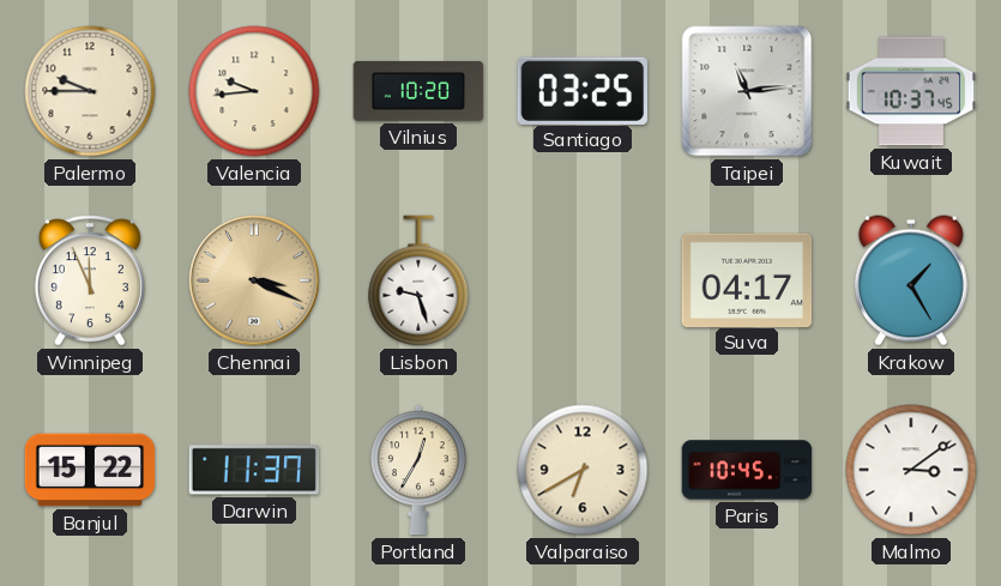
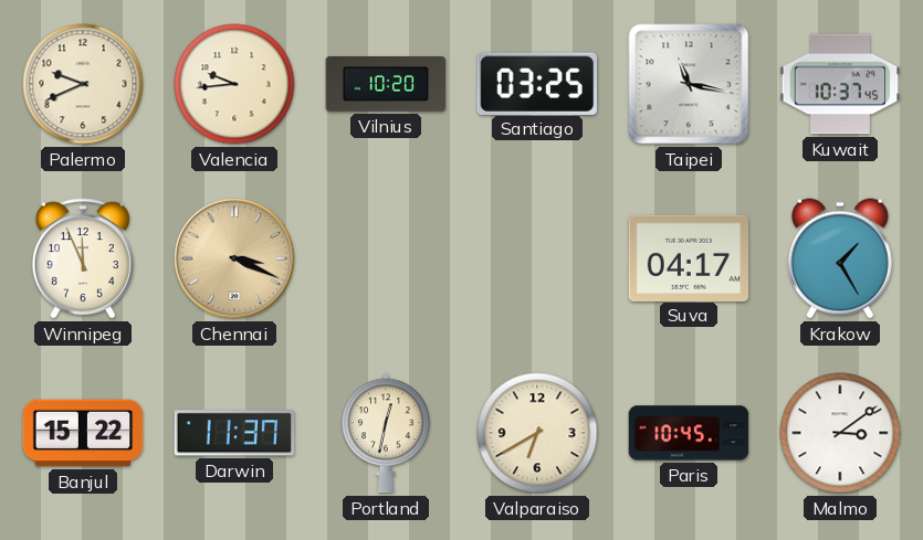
Palermo: 9:45 -> 9:41 (83, 84)
Taipei: 11:14 -> 11:17 (689, 84)
Lisbon: 9:27 -> none (418, 280)
Portland: 12:35 -> 12:32 (386, 433)
